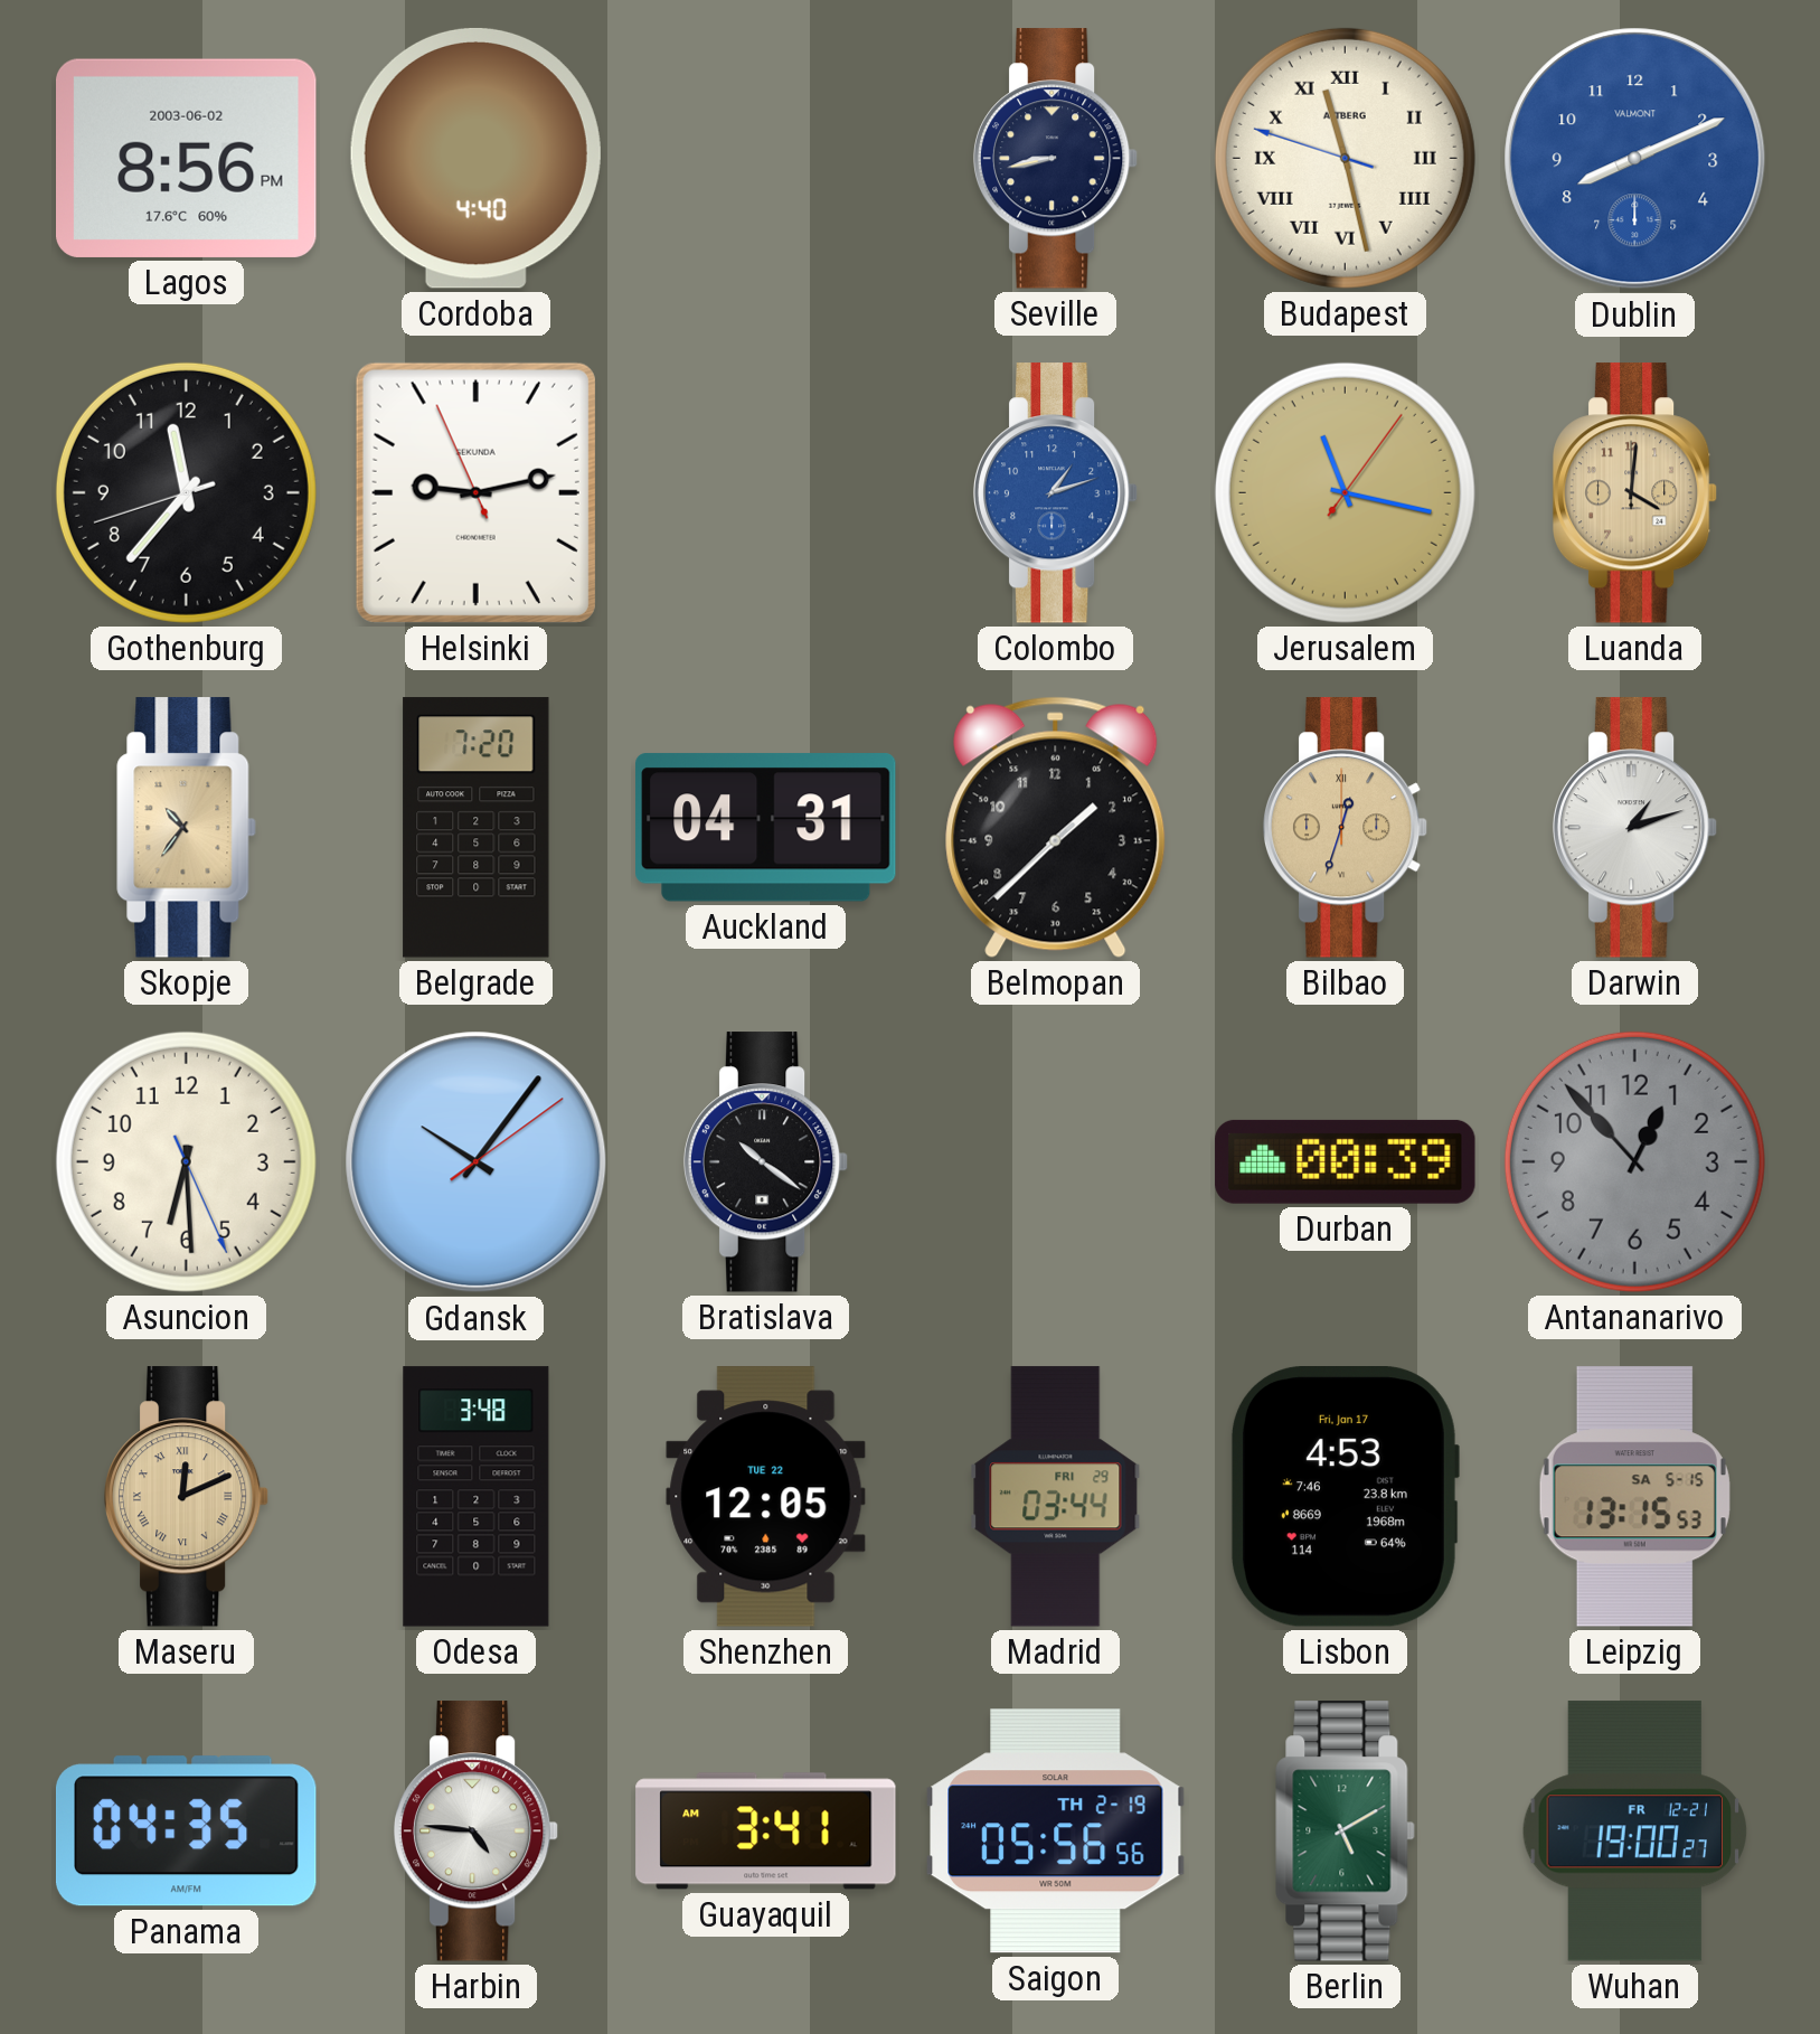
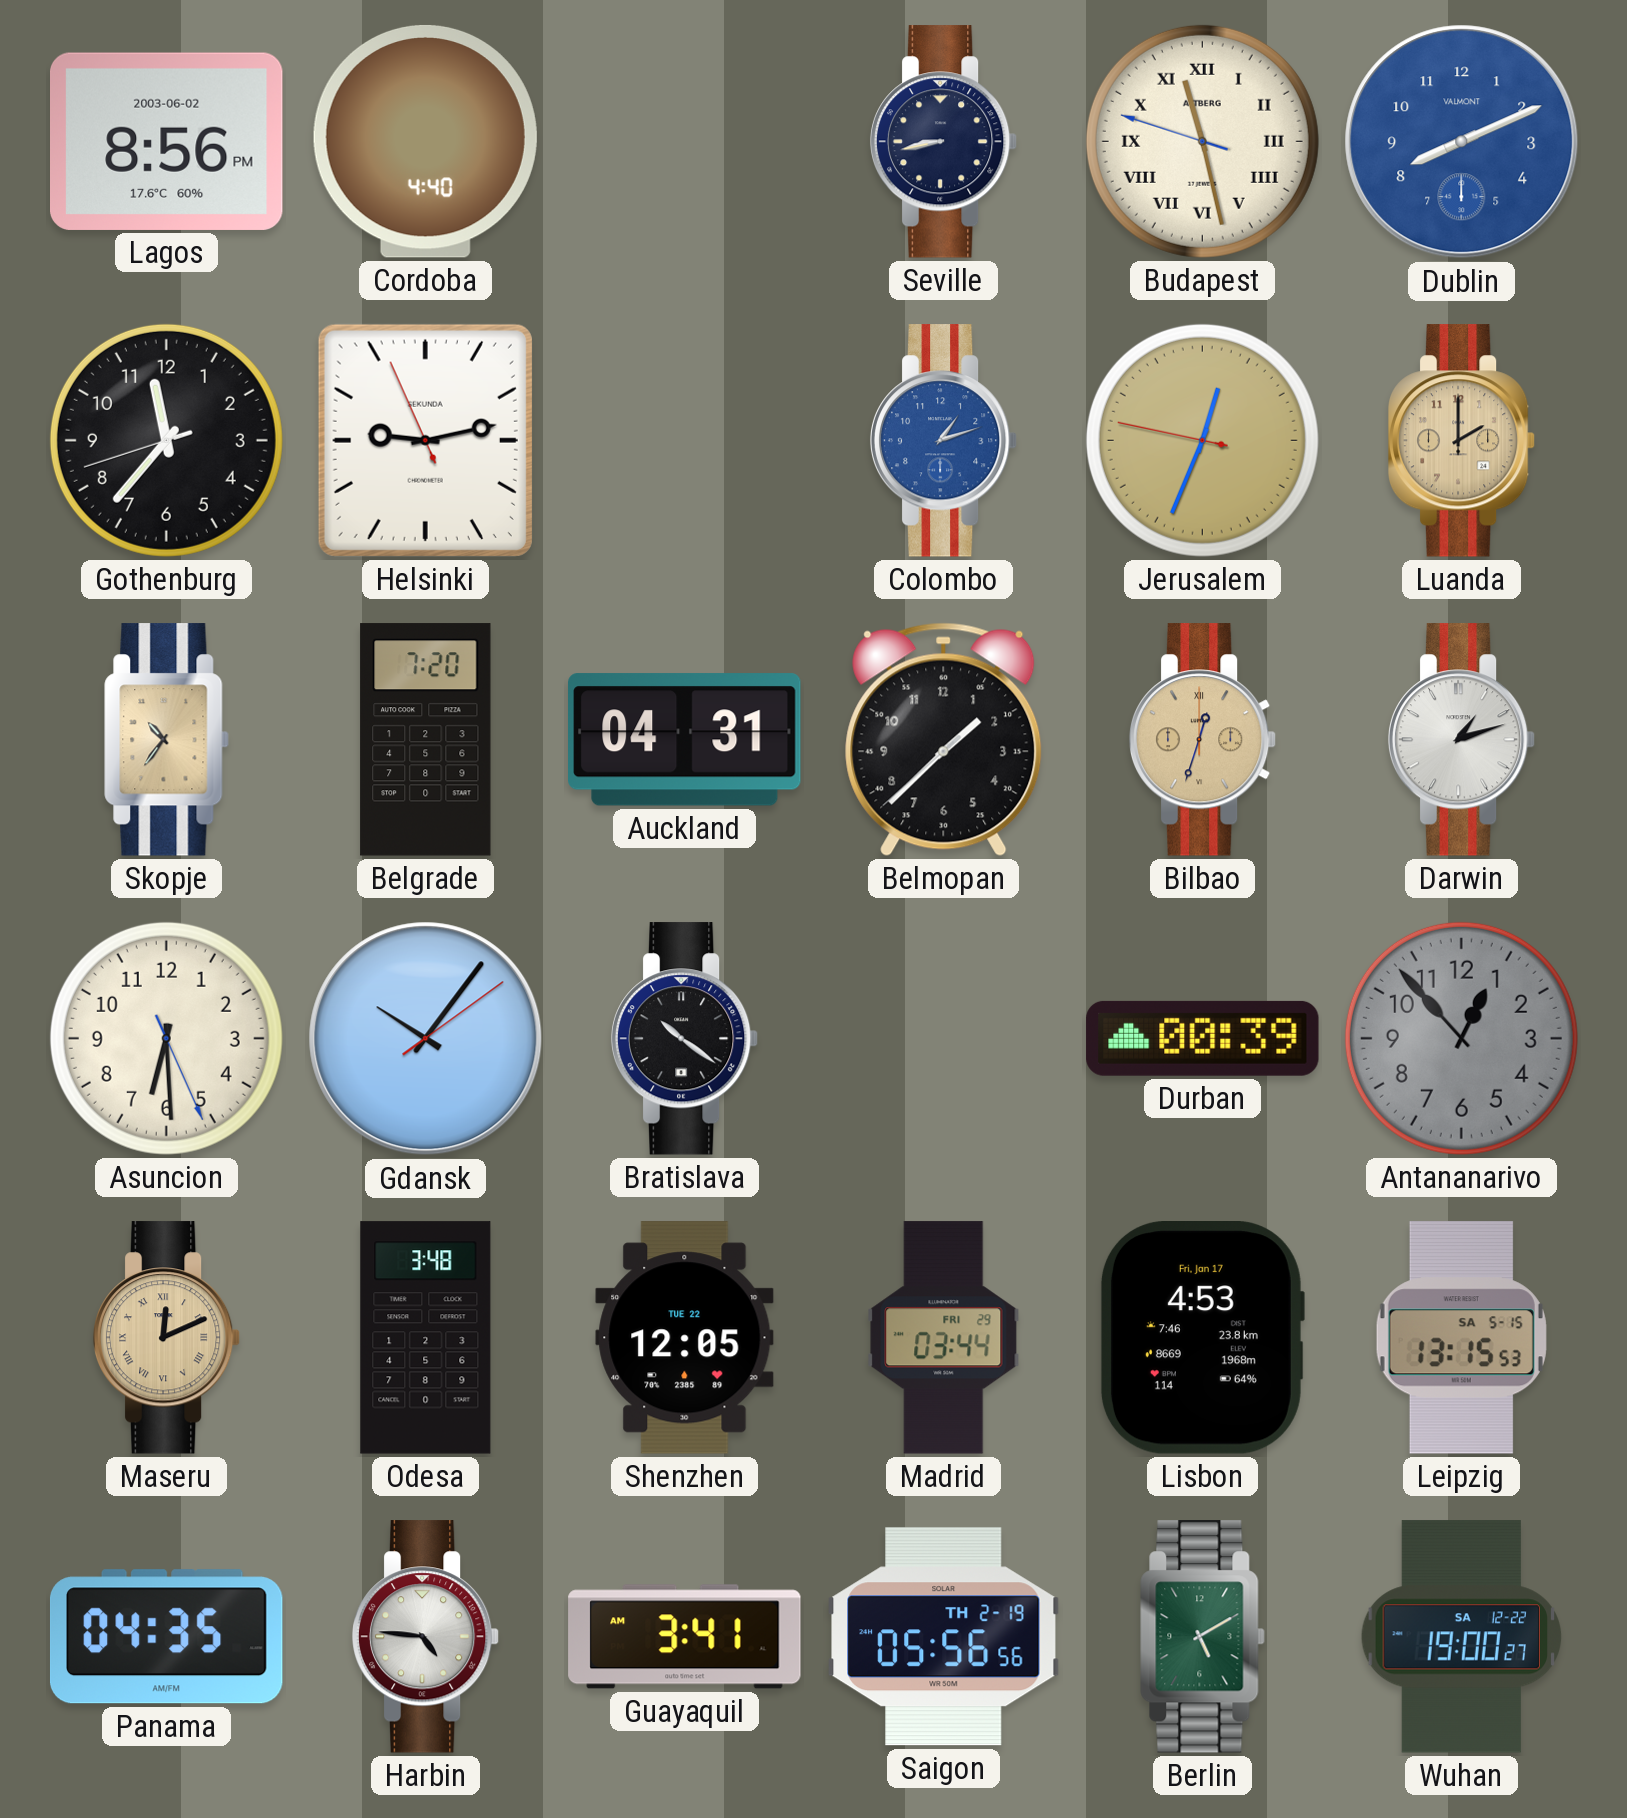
Jerusalem: 11:17 -> 12:33 (1202, 440)
Luanda: 4:01 -> 2:00 (1462, 441)
Wuhan date: FR 12-21 -> SA 12-22 (1462, 1637)
